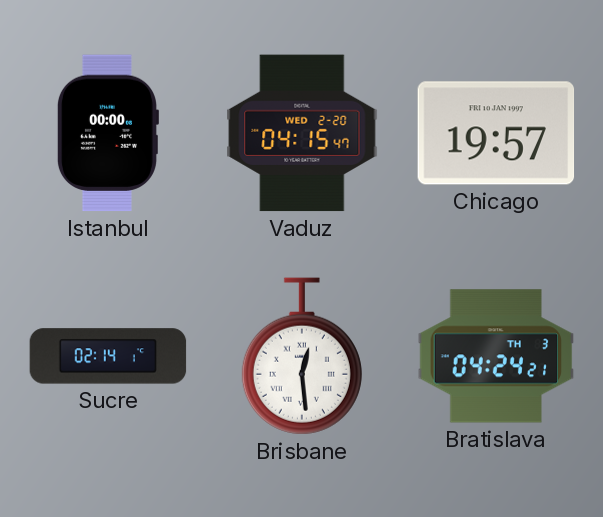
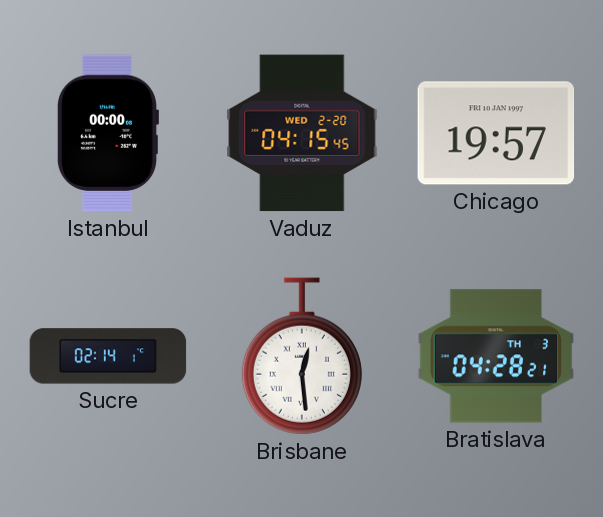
Vaduz: 04:15:47 -> 04:15:45 (302, 133)
Bratislava: 04:24 -> 04:28 (496, 356)
